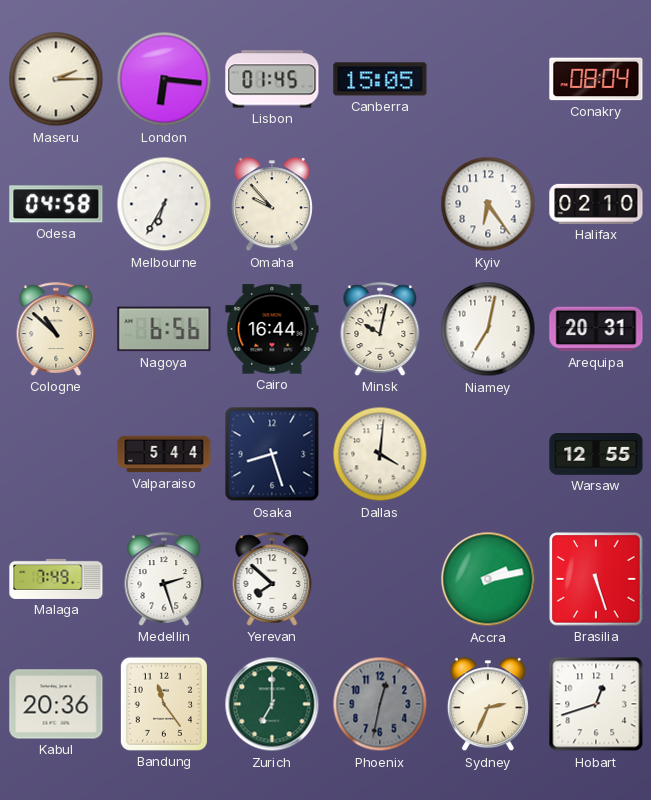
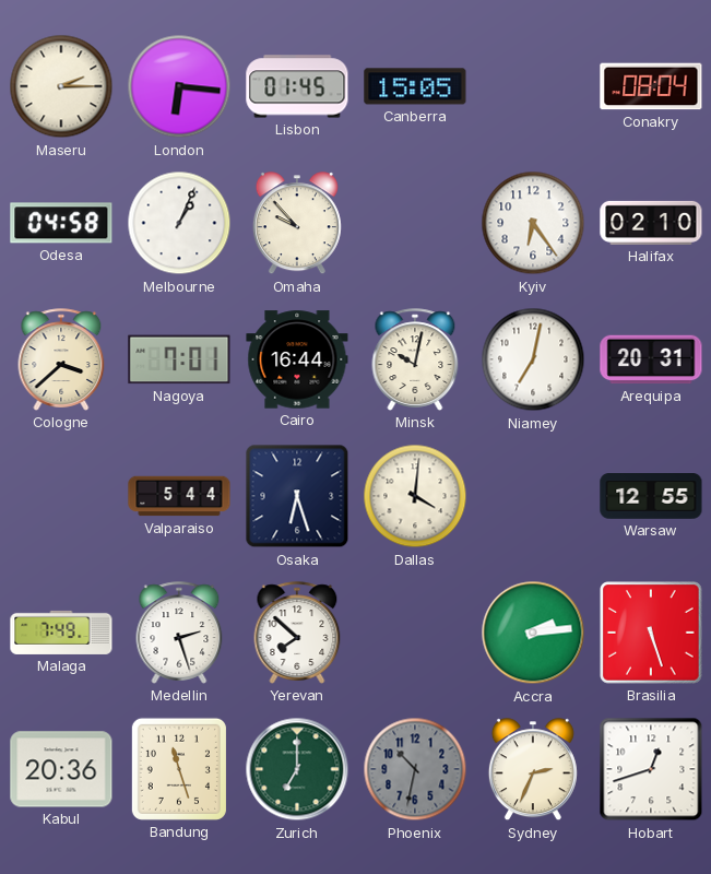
Melbourne: 6:35 -> 1:04 (179, 223)
Cologne: 10:52 -> 3:38 (61, 359)
Nagoya: 6:56 -> 7:01 (179, 359)
Osaka: 8:27 -> 6:27 (297, 496)
Accra: 2:13 -> 2:14 (533, 633)
Bandung: 11:24 -> 11:27 (179, 769)
Phoenix: 12:32 -> 10:32 (415, 769)
